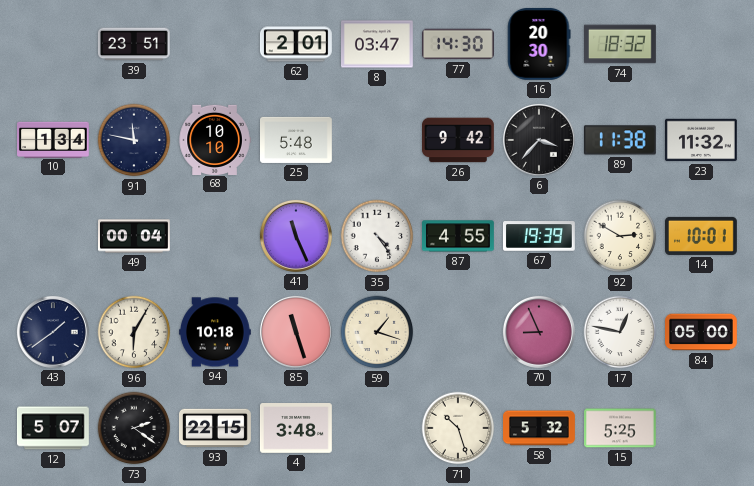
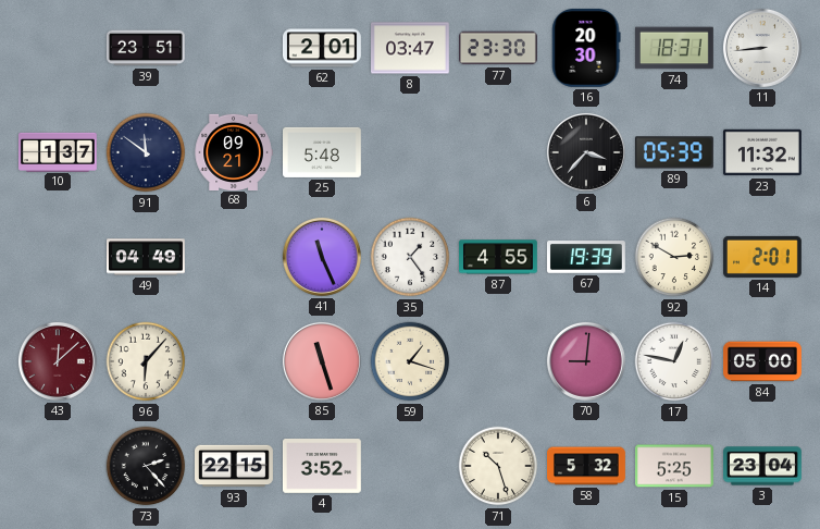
77: 14:30 -> 23:30 (499, 48)
74: 18:32 -> 18:31 (675, 48)
11: none -> 8:44 (762, 48)
10: 1:34 -> 1:37 (59, 151)
91: 11:47 -> 11:51 (146, 152)
68: 10:10 -> 09:21 (234, 151)
26: 9:42 -> none (459, 140)
89: 11:38 -> 05:39 (674, 152)
49: 00:04 -> 04:49 (147, 257)
35: 4:24 -> 1:24 (410, 257)
14: 10:01 -> 2:01 (763, 257)
43: 1:39 -> 12:08 (58, 361)
43 dial: navy -> burgundy (58, 361)
96: 6:05 -> 6:07 (146, 361)
94: 10:18 -> none (216, 332)
70: 8:56 -> 9:01 (586, 361)
12: 5:07 -> none (54, 428)
73: 2:21 -> 2:23 (146, 466)
4: 3:48 -> 3:52 (322, 467)
3: none -> 23:04 (763, 466)
